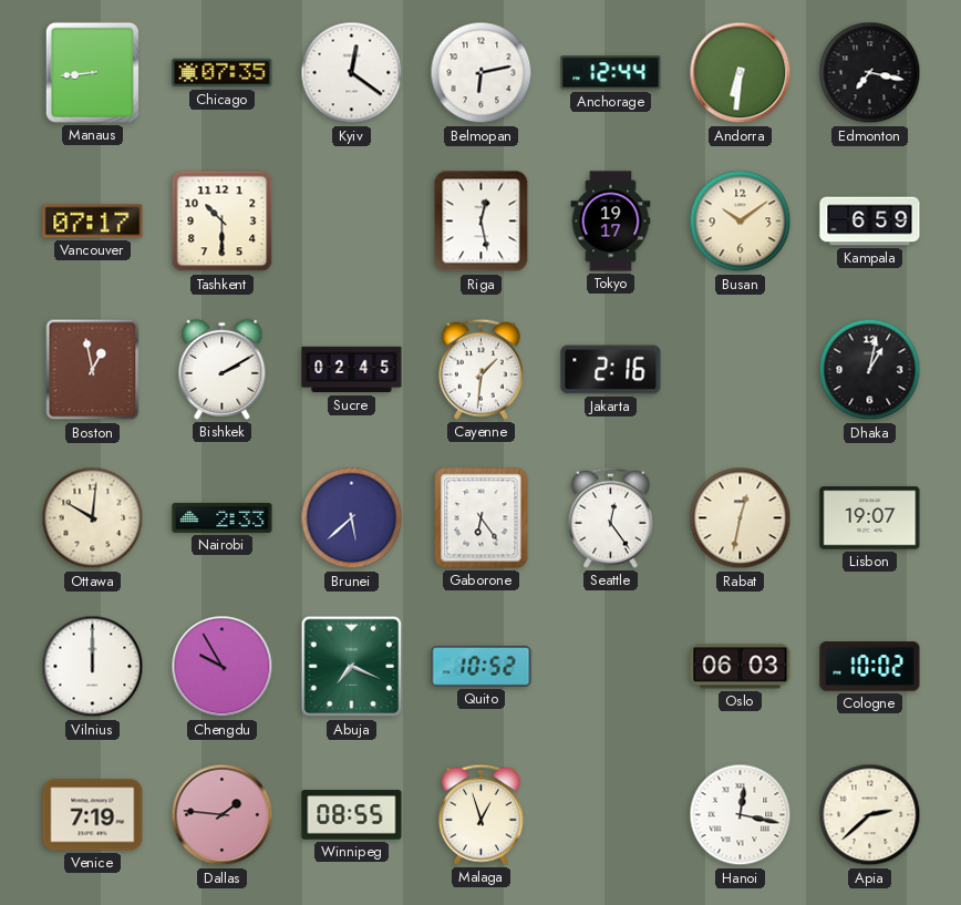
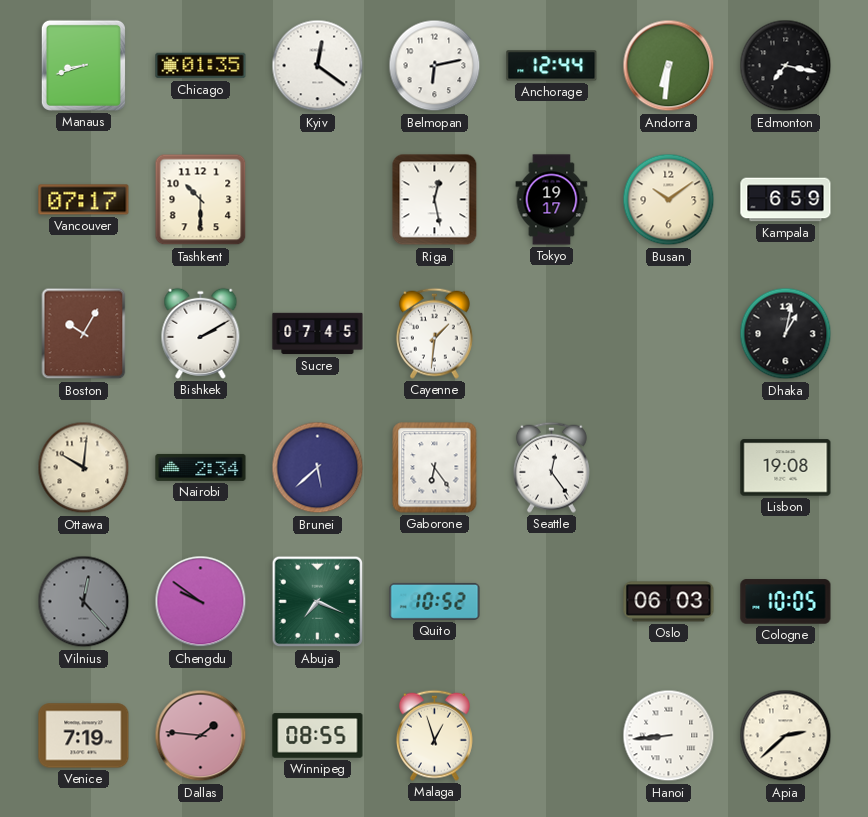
Manaus: 8:44 -> 8:42 (83, 65)
Chicago: 07:35 -> 01:35 (201, 66)
Boston: 12:58 -> 10:05 (84, 334)
Sucre: 02:45 -> 07:45 (318, 334)
Jakarta: 2:16 -> none (611, 370)
Nairobi: 2:33 -> 2:34 (201, 467)
Rabat: 12:32 -> none (741, 518)
Lisbon: 19:07 -> 19:08 (786, 468)
Vilnius: 12:00 -> 12:23 (84, 602)
Vilnius dial: white -> grey (84, 602)
Chengdu: 9:55 -> 9:51 (201, 602)
Cologne: 10:02 -> 10:05 (786, 602)
Hanoi: 12:17 -> 8:44 (669, 736)
